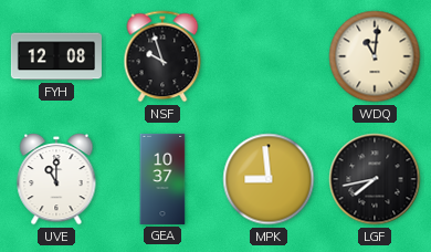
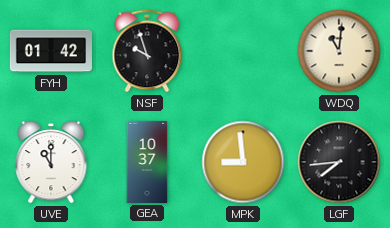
FYH: 12:08 -> 01:42 (51, 51)
LGF: 7:43 -> 7:44 (339, 162)
